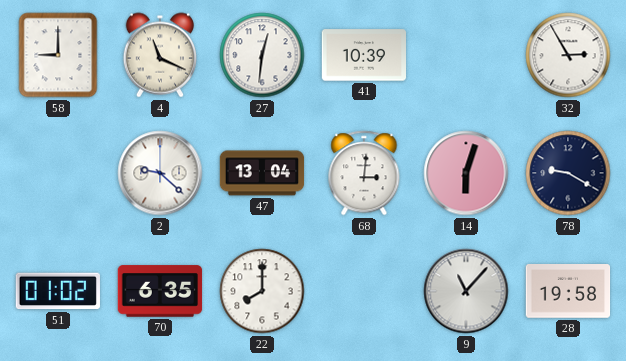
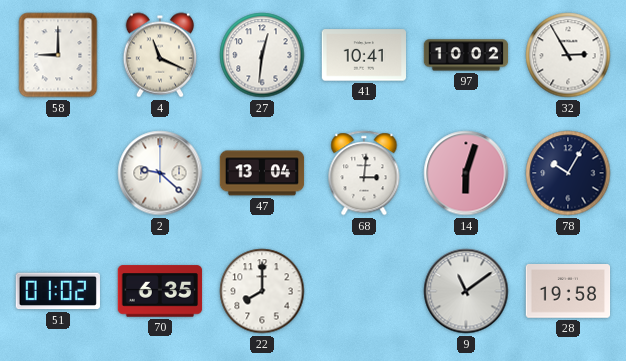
41: 10:39 -> 10:41 (364, 55)
97: none -> 10:02 (466, 55)
78: 9:20 -> 10:05 (568, 173)
9: 11:07 -> 11:09 (466, 291)
